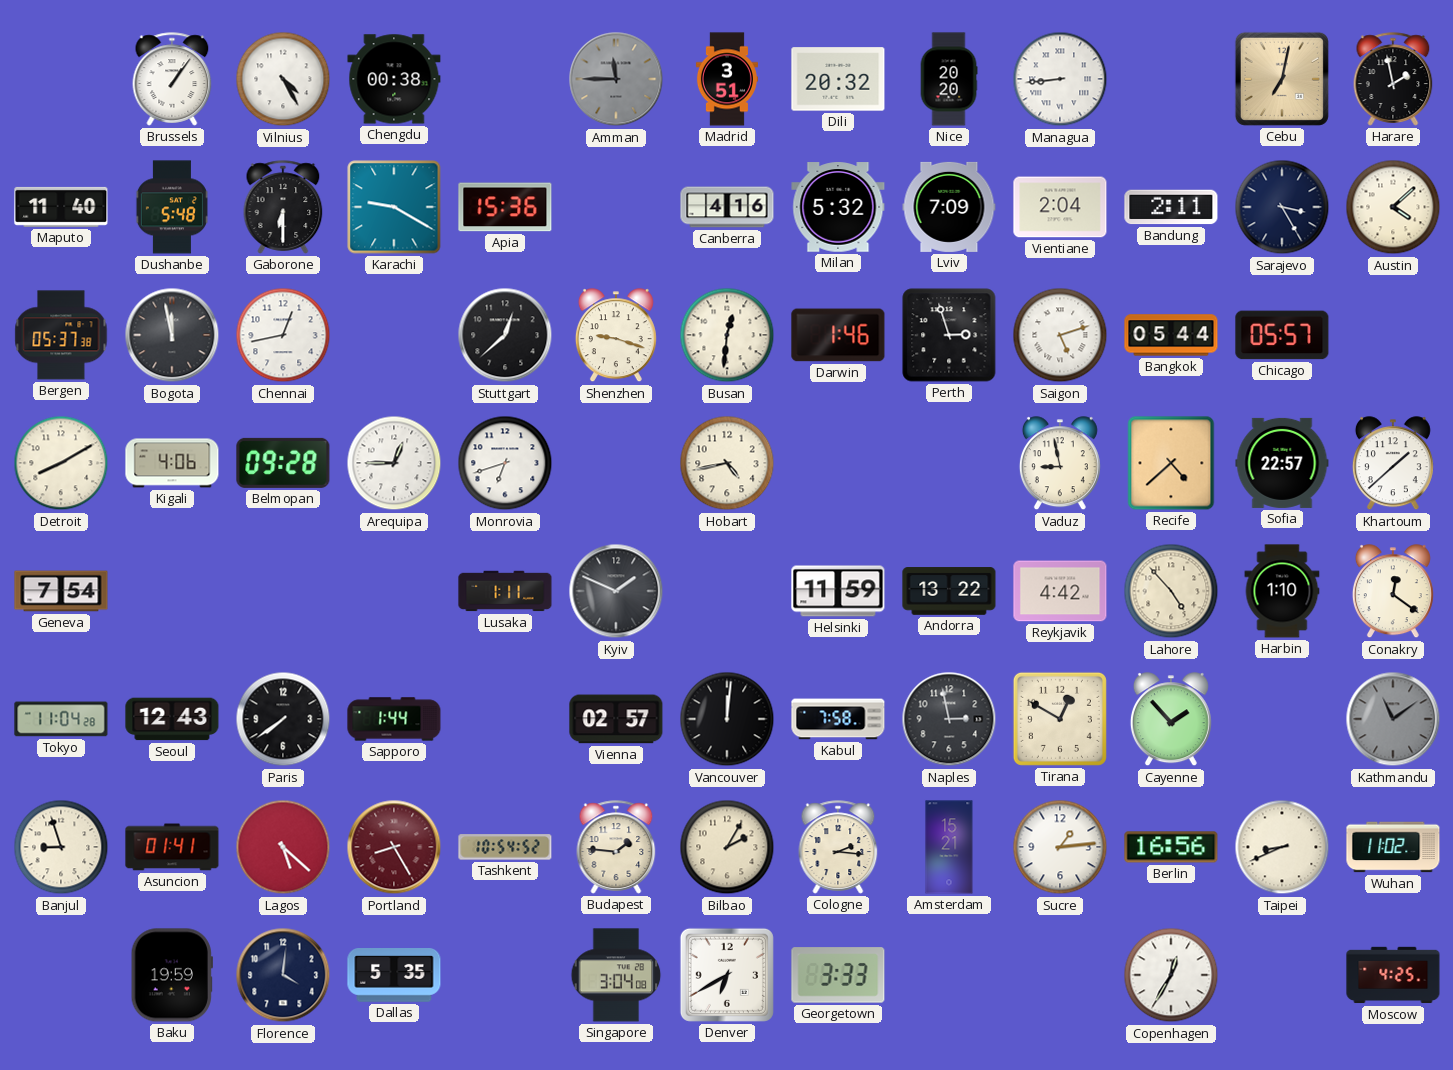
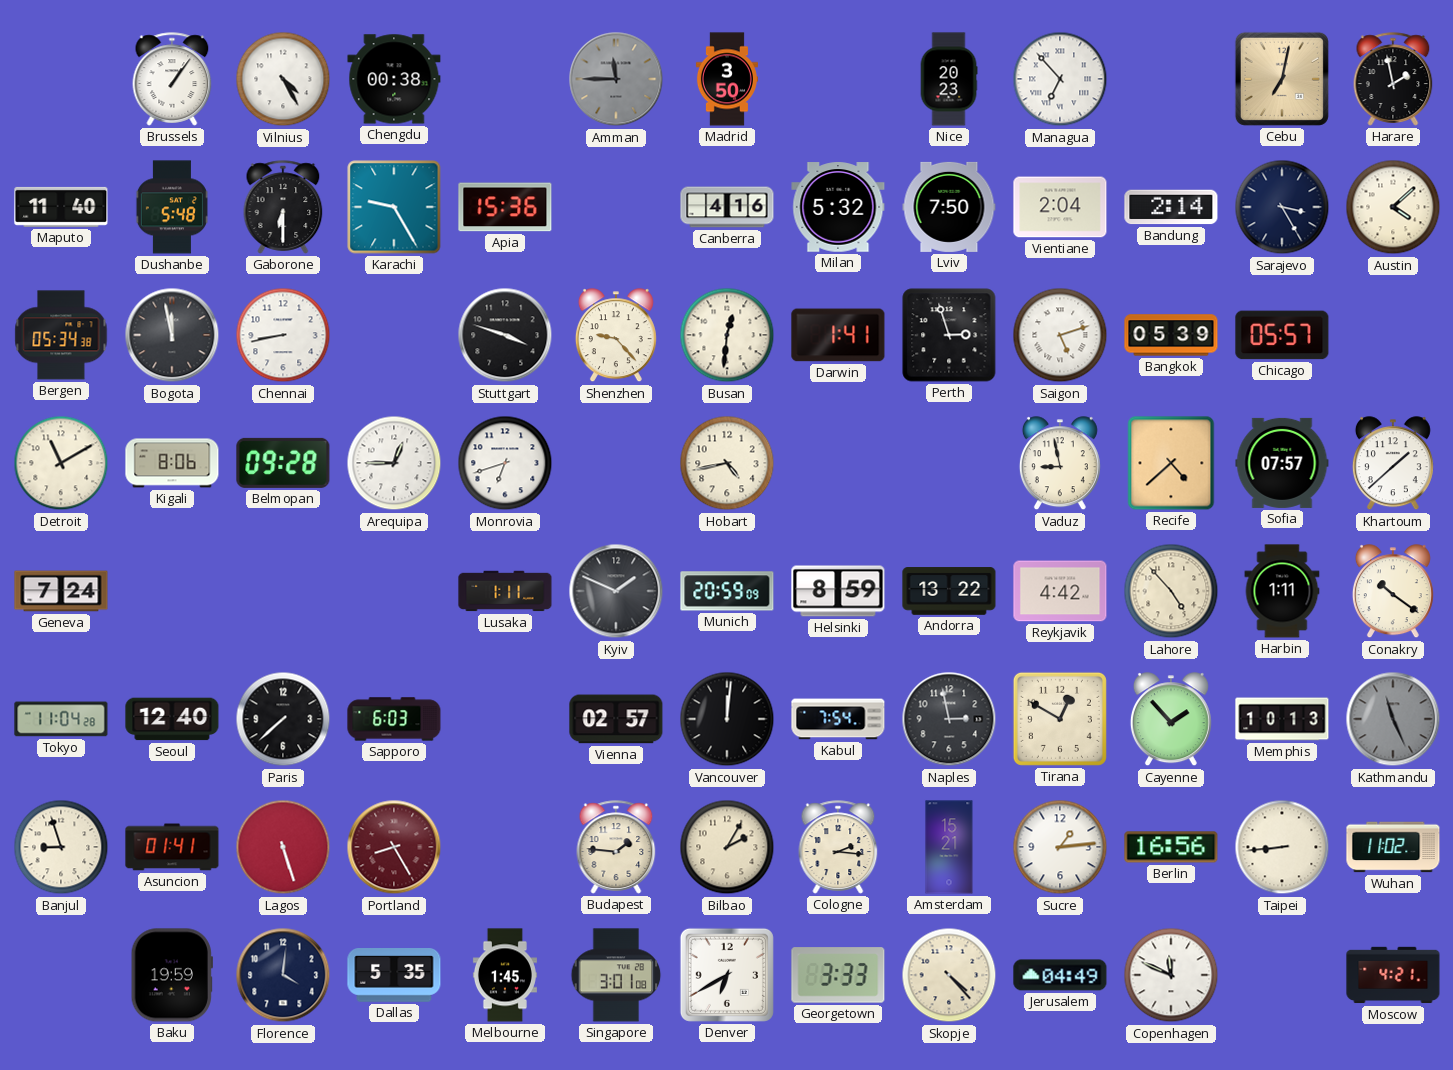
Madrid: 3:51 -> 3:50 (727, 79)
Dili: 20:32 -> none (838, 79)
Nice: 20:20 -> 20:23 (949, 79)
Managua: 8:44 -> 6:53 (1060, 79)
Karachi: 9:20 -> 9:25 (394, 207)
Lviv: 7:09 -> 7:50 (949, 207)
Bandung: 2:11 -> 2:14 (1171, 207)
Bergen: 05:37 -> 05:34 (61, 335)
Chennai: 12:43 -> 8:43 (283, 335)
Stuttgart: 12:38 -> 3:48 (505, 335)
Shenzhen: 9:18 -> 9:23 (616, 336)
Darwin: 1:46 -> 1:41 (838, 335)
Bangkok: 05:44 -> 05:39 (1171, 335)
Detroit: 8:10 -> 11:10 (61, 463)
Kigali: 4:06 -> 8:06 (172, 463)
Sofia: 22:57 -> 07:57 (1282, 463)
Geneva: 7:54 -> 7:24 (61, 591)
Munich: none -> 20:59 (727, 591)
Helsinki: 11:59 -> 8:59 (838, 591)
Harbin: 1:10 -> 1:11 (1282, 591)
Conakry: 12:21 -> 10:21 (1393, 592)
Seoul: 12:43 -> 12:40 (172, 719)
Paris: 7:39 -> 7:38 (283, 719)
Sapporo: 1:44 -> 6:03 (394, 719)
Kabul: 7:58 -> 7:54 (838, 719)
Memphis: none -> 10:13 (1282, 719)
Kathmandu: 11:09 -> 11:26 (1393, 719)
Lagos: 5:22 -> 5:27 (283, 847)
Tashkent: 10:54 -> none (505, 847)
Taipei: 8:41 -> 8:44 (1282, 847)
Melbourne: none -> 1:45 (505, 975)
Singapore: 3:04 -> 3:01 (616, 975)
Skopje: none -> 4:23 (949, 975)
Jerusalem: none -> 04:49 (1060, 975)
Copenhagen: 12:35 -> 11:49 (1171, 975)
Moscow: 4:25 -> 4:21 (1393, 975)
